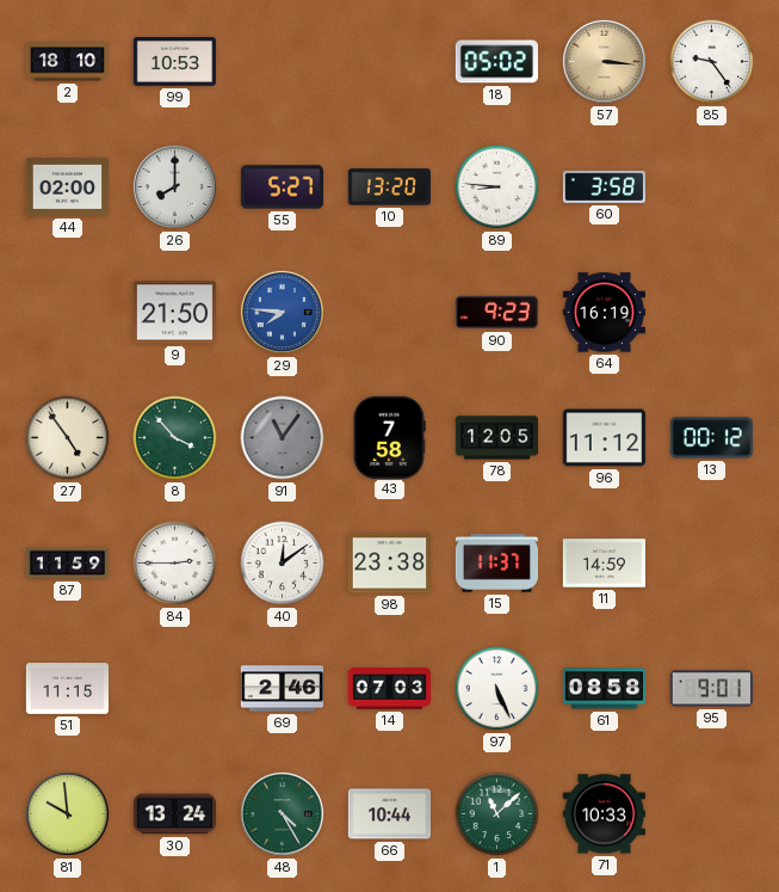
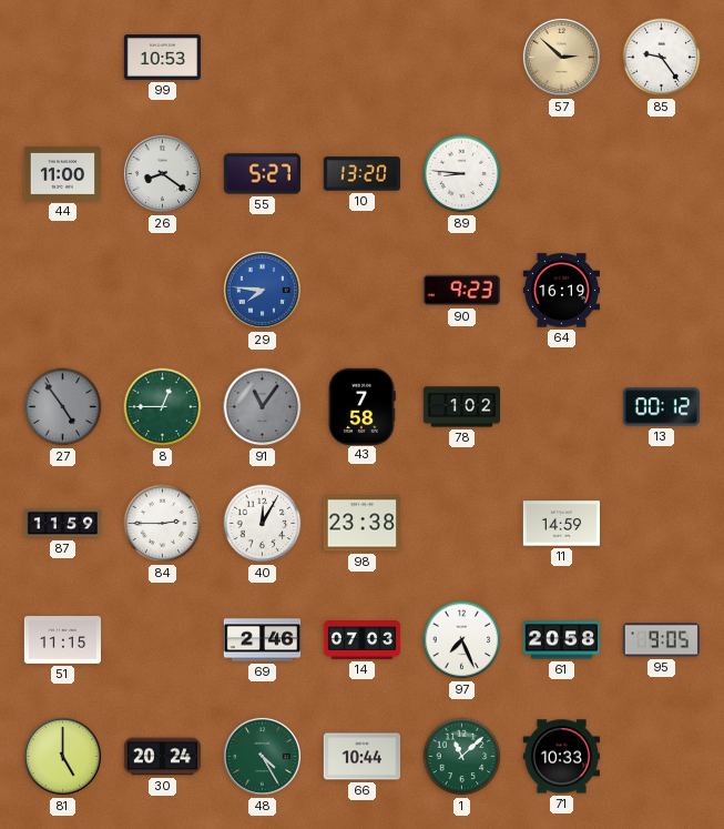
2: 18:10 -> none (68, 62)
18: 05:02 -> none (496, 62)
57: 3:16 -> 2:52 (561, 57)
44: 02:00 -> 11:00 (62, 174)
26: 8:00 -> 8:21 (162, 173)
60: 3:58 -> none (604, 186)
9: 21:50 -> none (174, 313)
27 dial: cream -> grey (63, 407)
8: 3:53 -> 12:45 (163, 407)
78: 12:05 -> 1:02 (461, 407)
96: 11:12 -> none (604, 438)
40: 12:09 -> 12:05 (263, 524)
15: 11:37 -> none (496, 564)
97: 5:26 -> 7:26 (462, 640)
61: 08:58 -> 20:58 (561, 640)
95: 9:01 -> 9:05 (661, 640)
81: 9:59 -> 5:00 (62, 756)
30: 13:24 -> 20:24 (162, 757)
